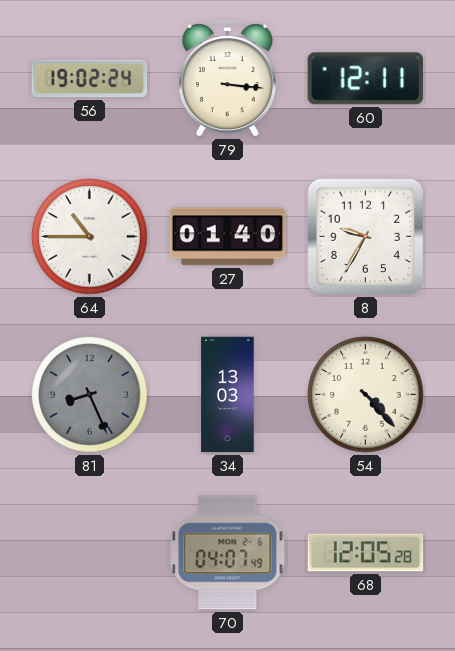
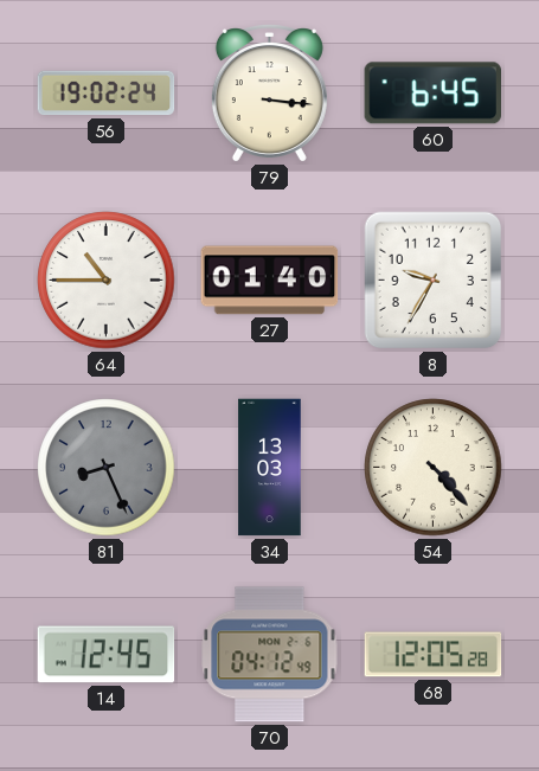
60: 12:11 -> 6:45 (434, 94)
14: none -> 12:45 (107, 655)
70: 04:07 -> 04:12 (270, 655)
